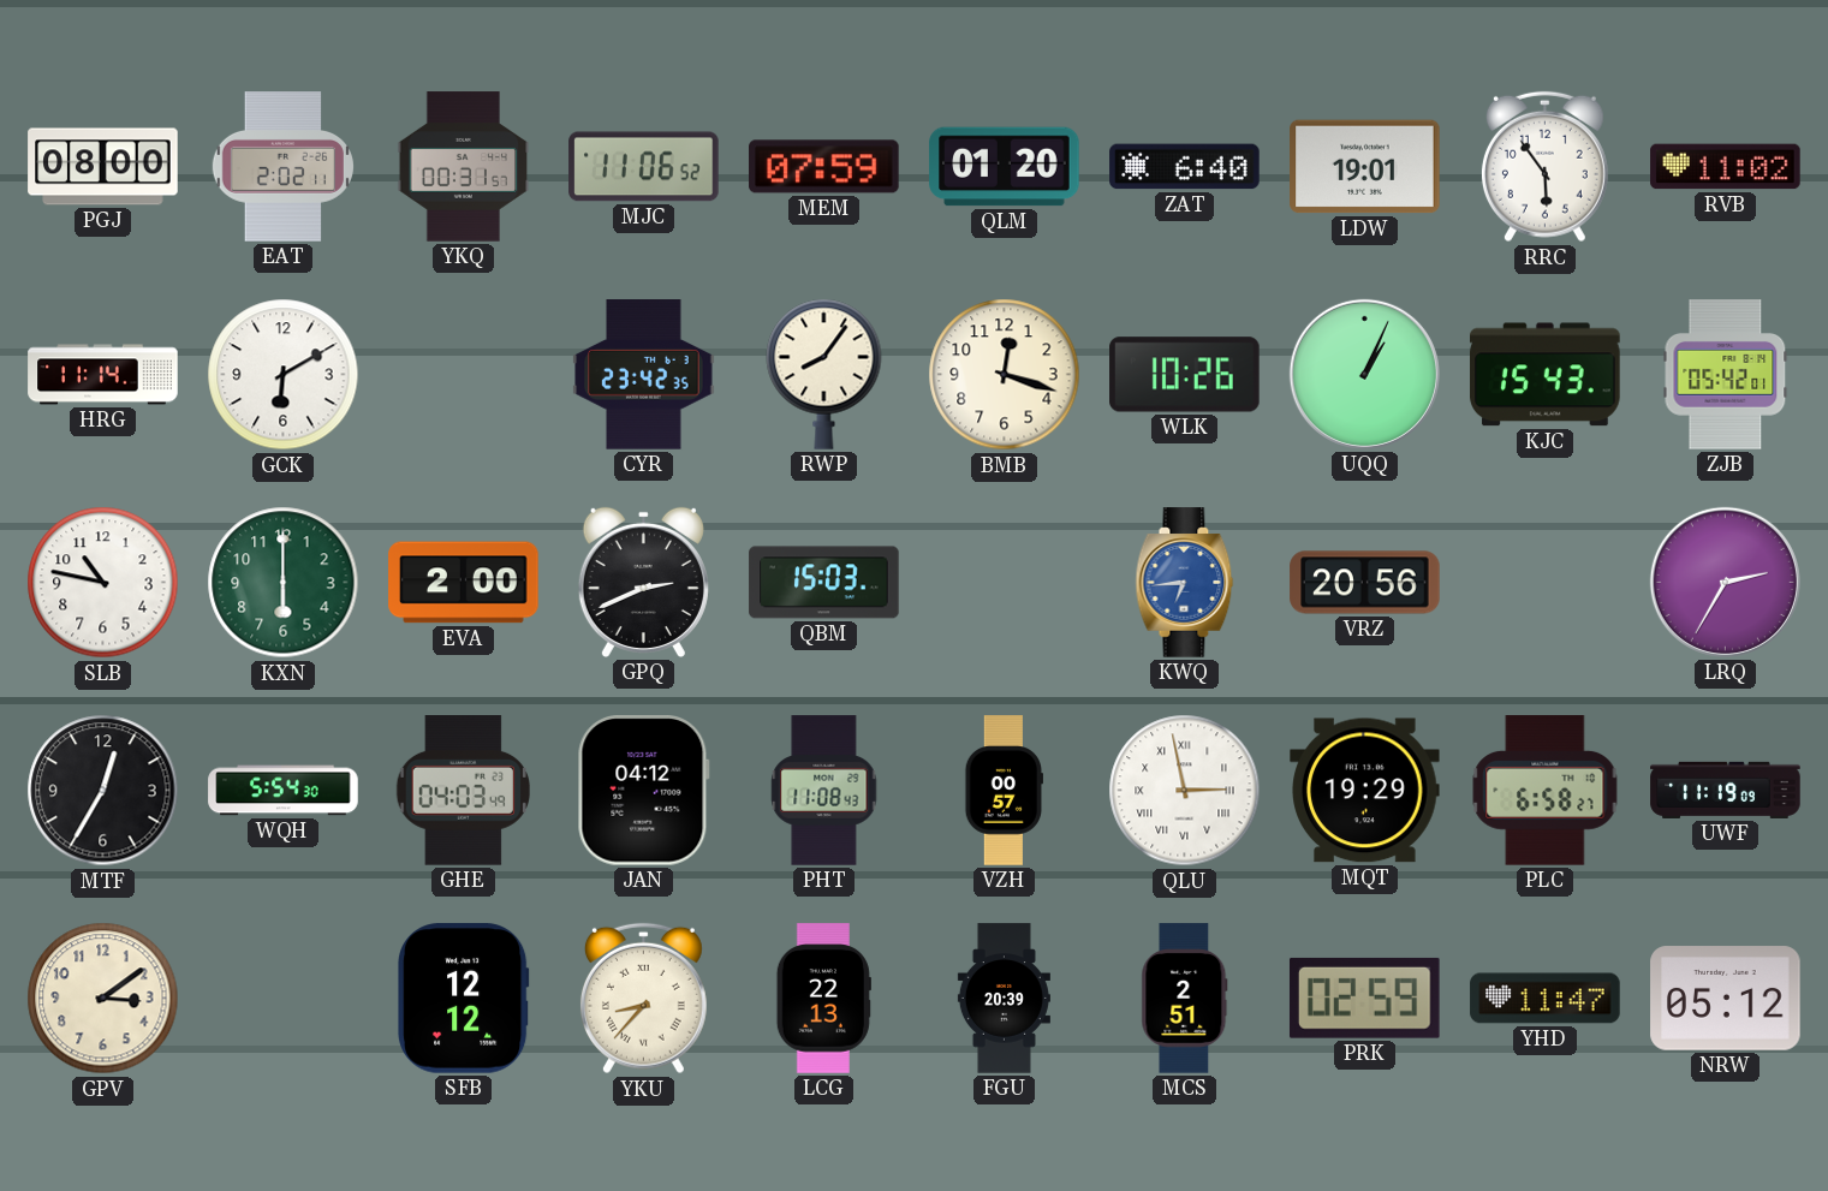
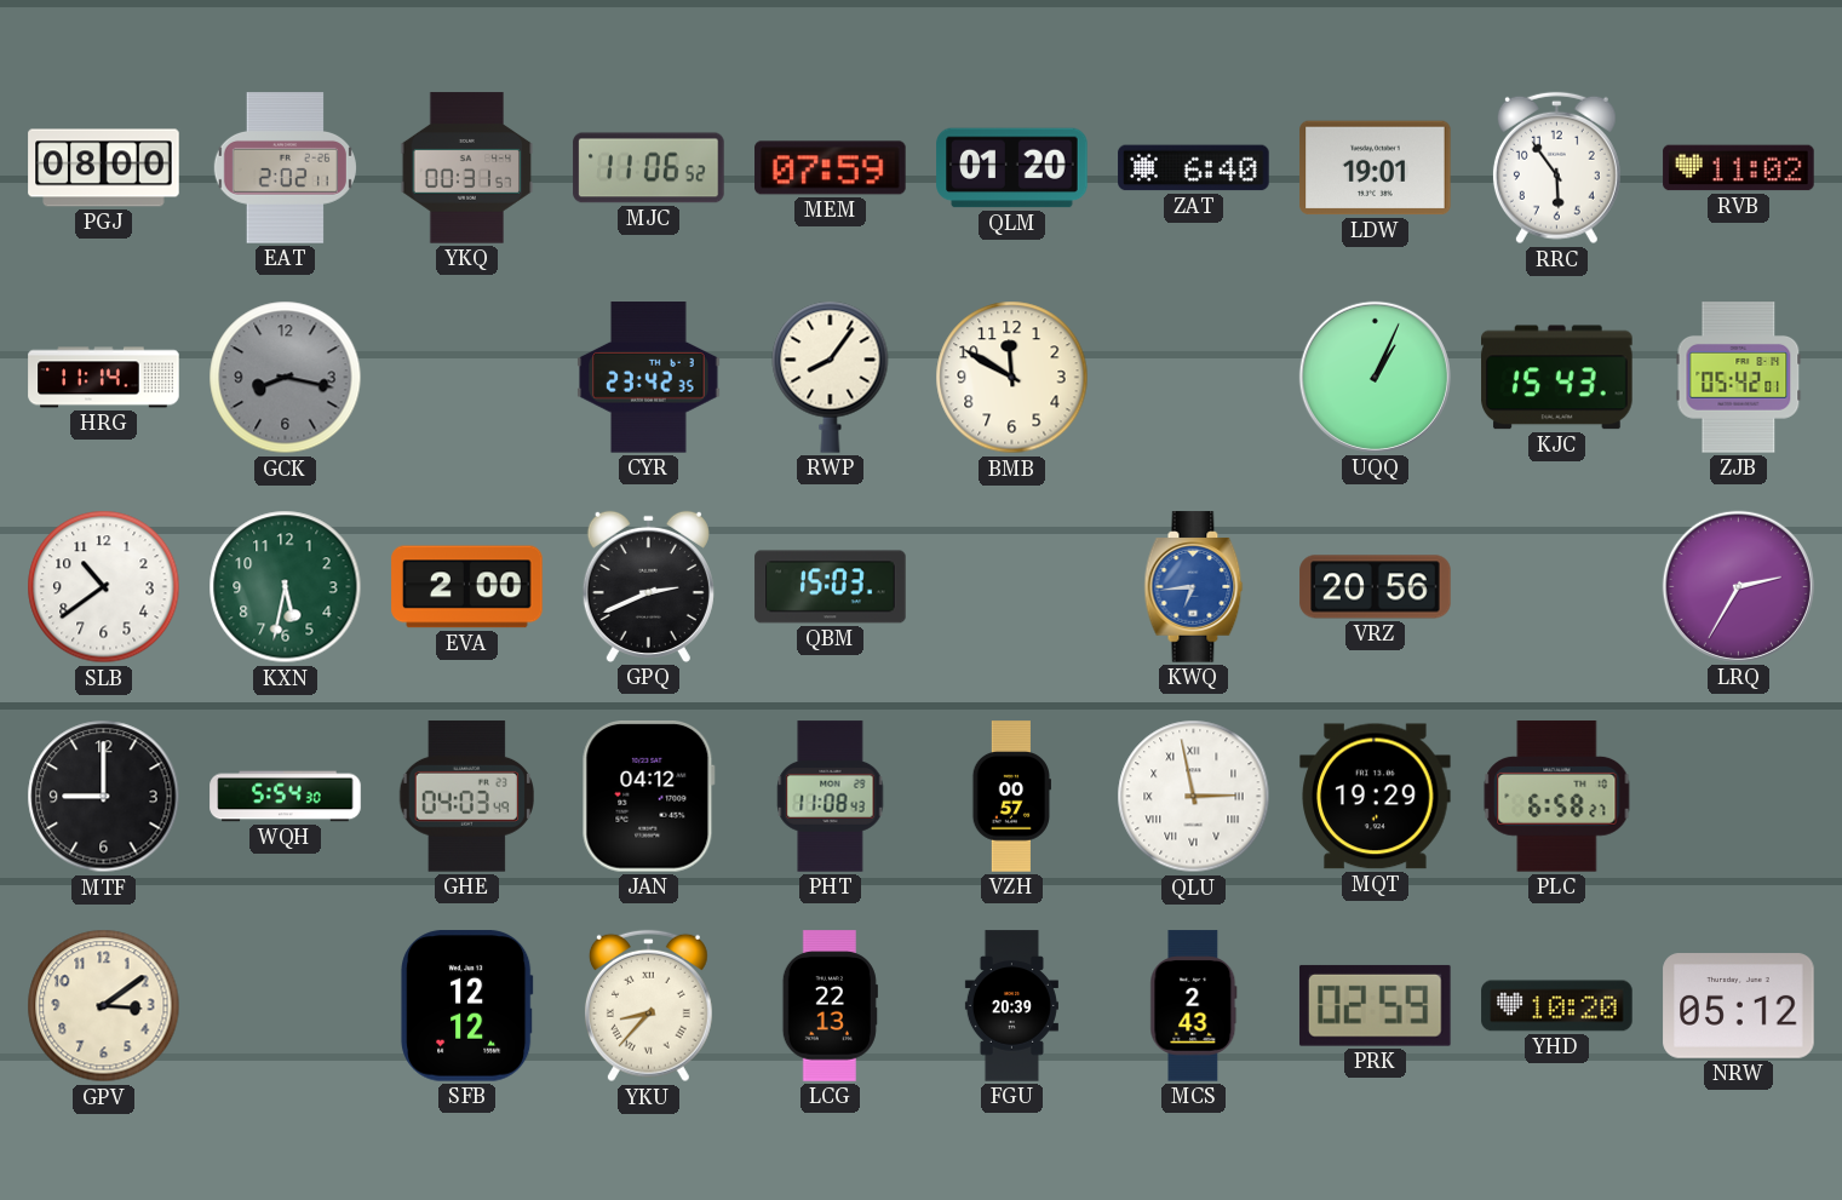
GCK: 6:10 -> 8:17 (286, 378)
GCK dial: white -> grey (286, 378)
BMB: 12:18 -> 11:50 (1012, 378)
WLK: 10:26 -> none (1185, 375)
SLB: 10:47 -> 10:39 (104, 587)
KXN: 6:00 -> 5:32 (286, 587)
MTF: 12:35 -> 9:00 (104, 797)
UWF: 11:19 -> none (1726, 790)
MCS: 2:51 -> 2:43 (1194, 1006)
YHD: 11:47 -> 10:20 (1557, 1006)
